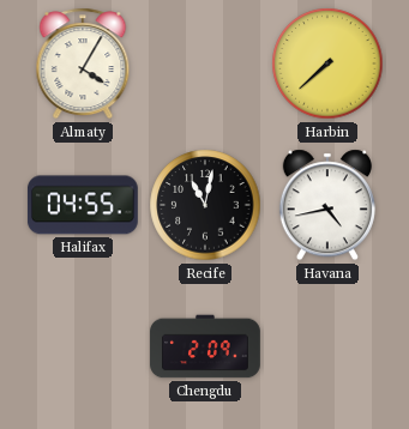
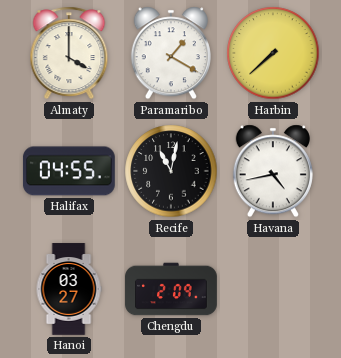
Almaty: 4:05 -> 4:00 (69, 53)
Paramaribo: none -> 1:20 (171, 53)
Hanoi: none -> 03:27 (69, 289)
